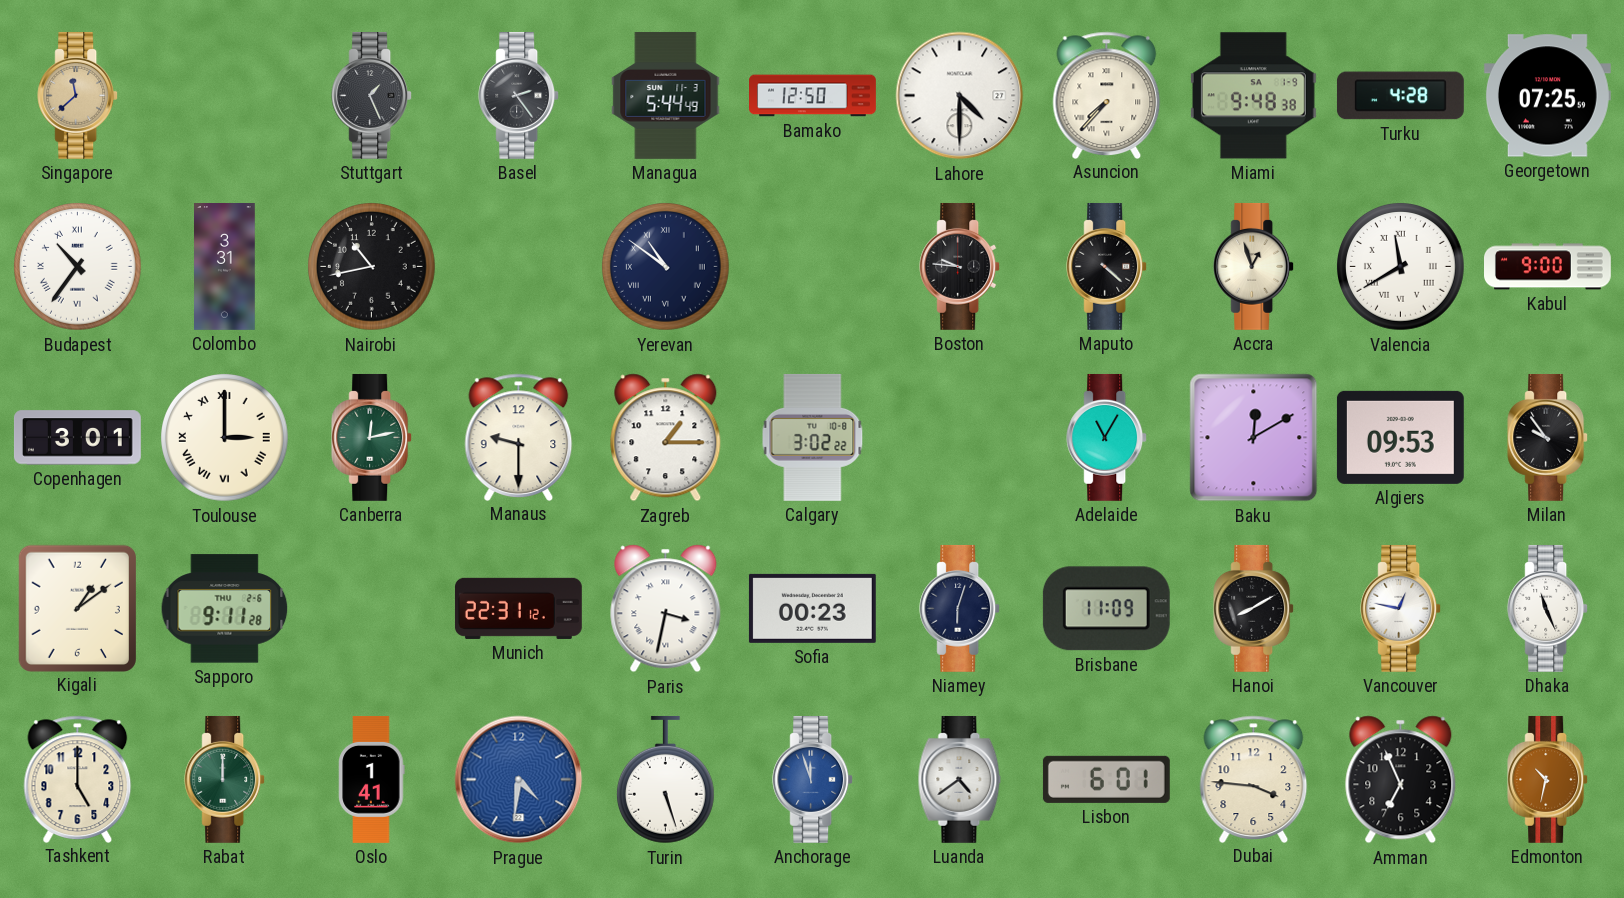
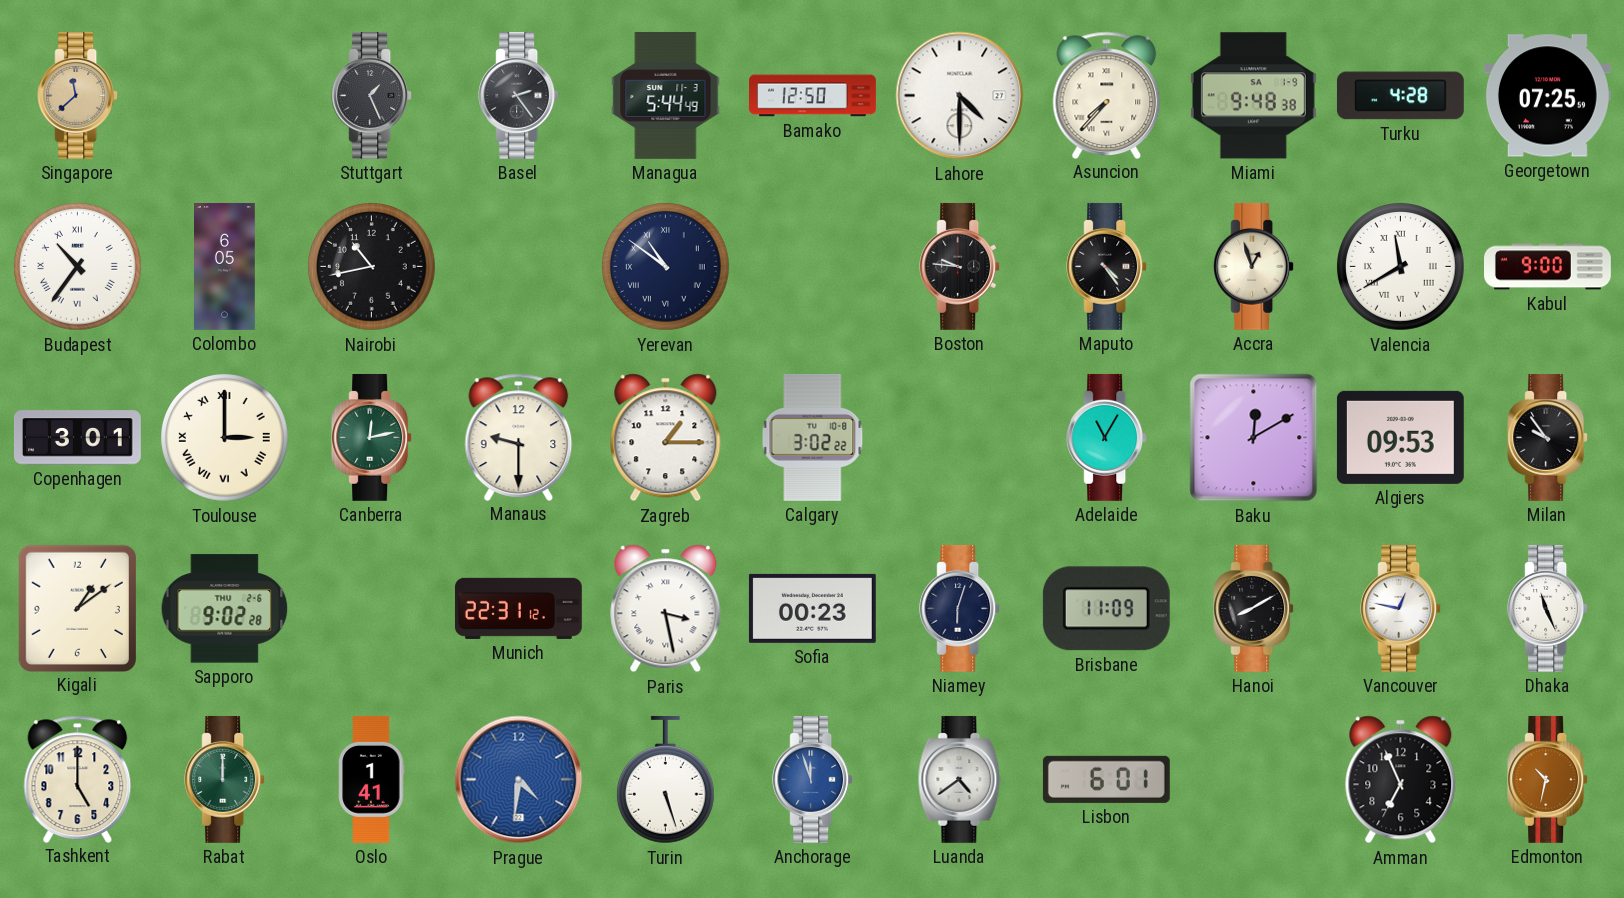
Colombo: 3:31 -> 6:05 (225, 267)
Maputo: 4:22 -> 4:24 (1107, 266)
Sapporo: 9:11 -> 9:02 (225, 609)
Paris: 3:32 -> 3:28 (666, 609)
Dubai: 3:46 -> none (1254, 779)
